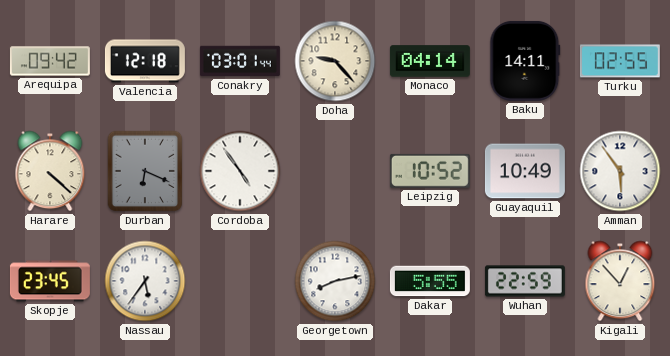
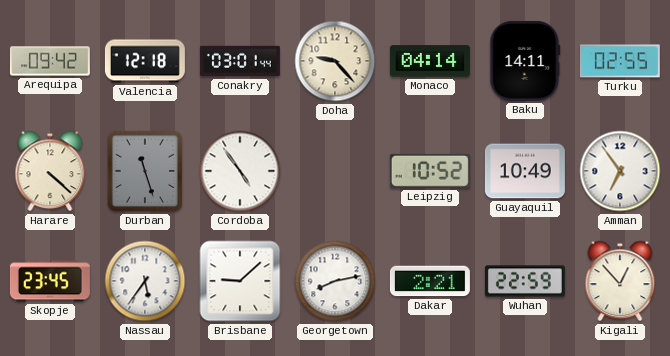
Durban: 6:19 -> 11:27 (145, 171)
Amman: 5:54 -> 6:54 (620, 171)
Brisbane: none -> 9:08 (240, 281)
Dakar: 5:55 -> 2:21 (430, 281)
